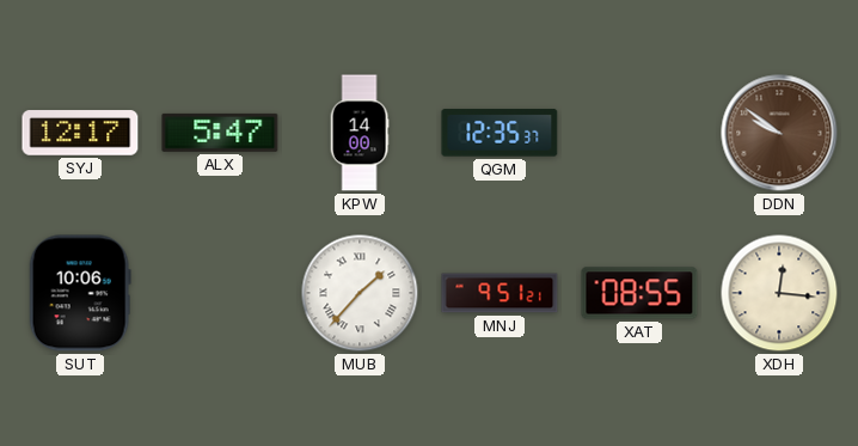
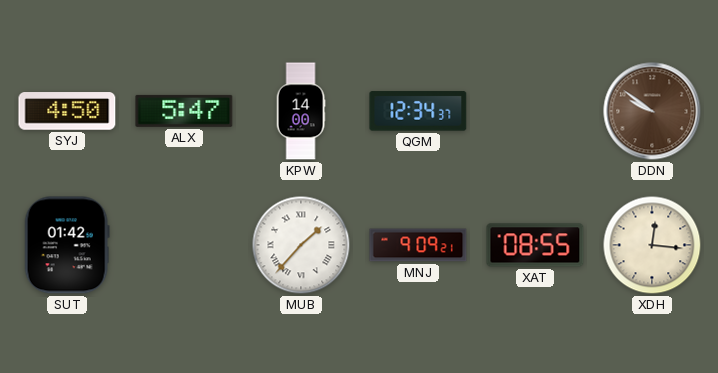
SYJ: 12:17 -> 4:50 (67, 111)
QGM: 12:35 -> 12:34 (418, 111)
SUT: 10:06 -> 01:42 (67, 245)
MNJ: 9:51 -> 9:09 (418, 245)
